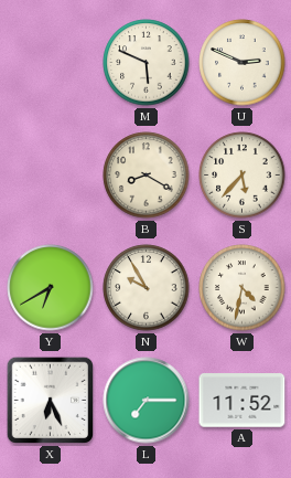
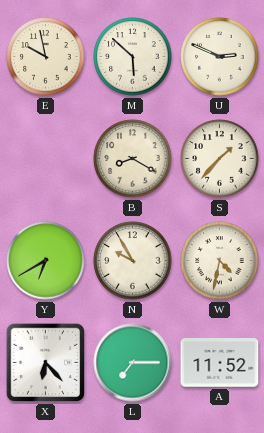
E: none -> 9:58 (46, 57)
M: 5:49 -> 5:52 (133, 57)
S: 5:37 -> 1:37 (220, 159)
X: 6:26 -> 6:23 (46, 363)
